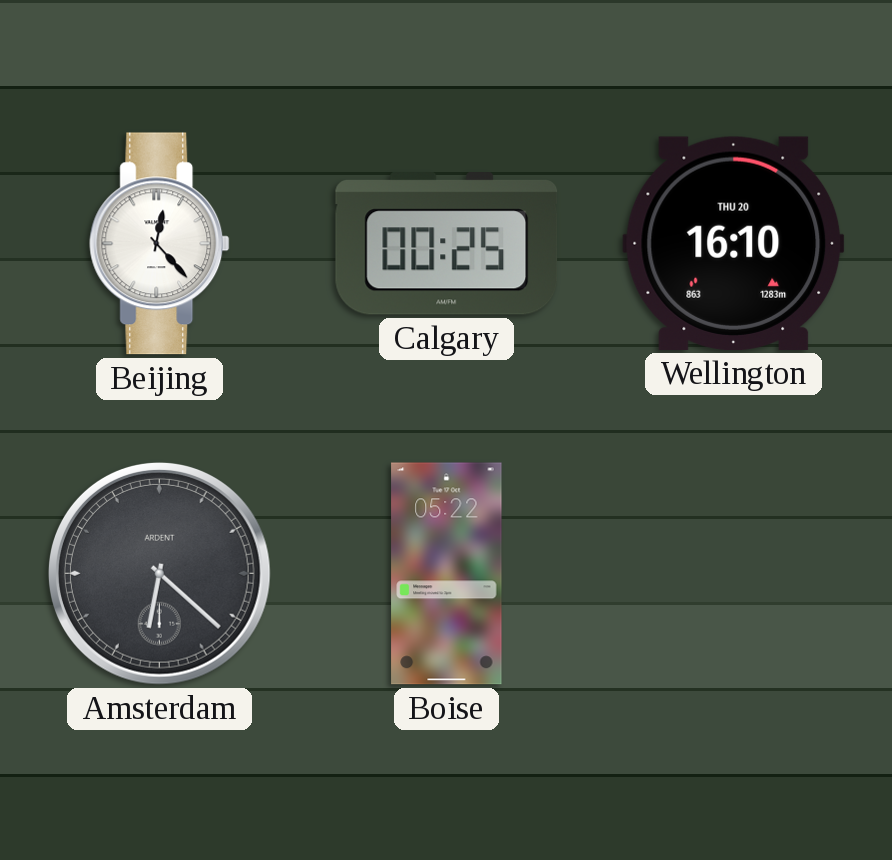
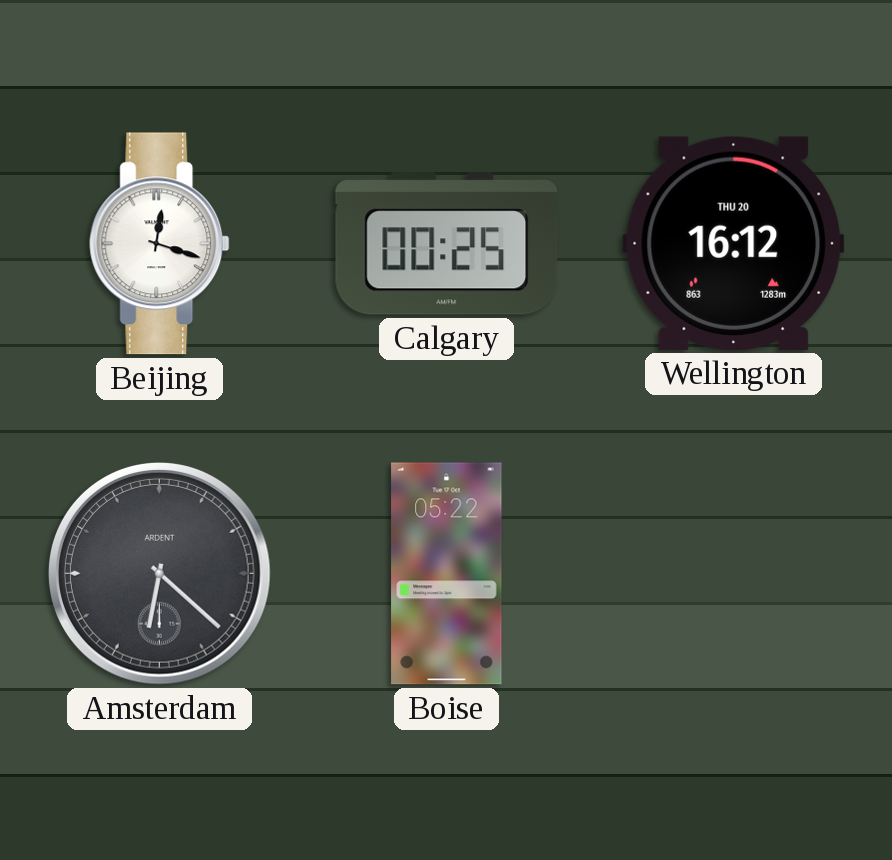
Beijing: 12:23 -> 12:18 (160, 244)
Wellington: 16:10 -> 16:12 (734, 243)
